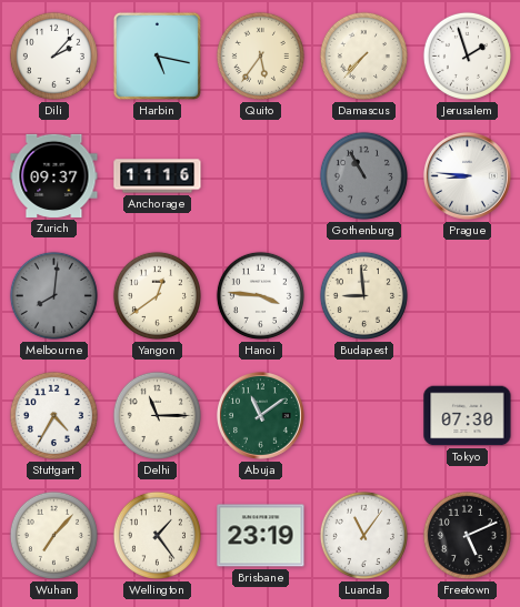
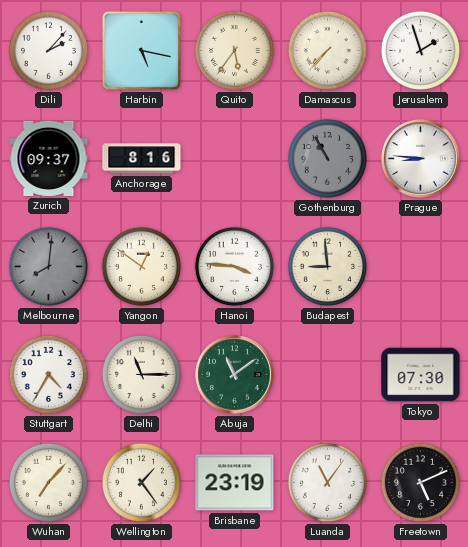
Anchorage: 11:16 -> 8:16 (142, 159)
Yangon: 12:39 -> 12:51 (141, 266)
